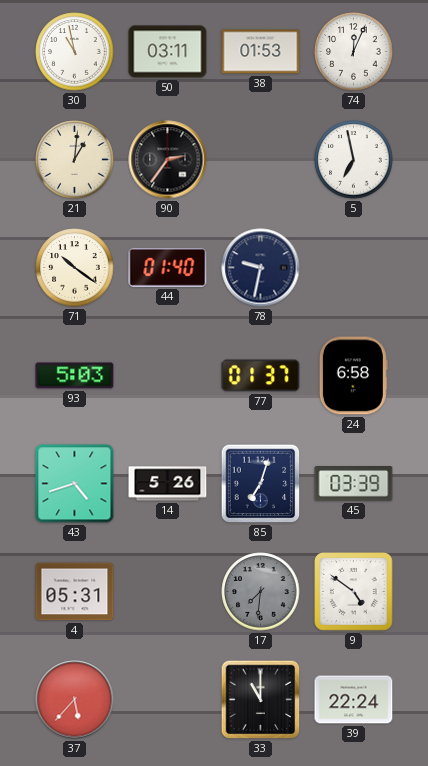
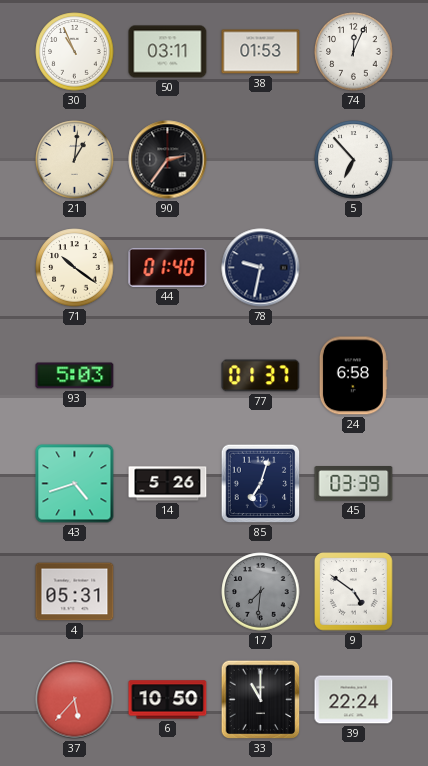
30: 10:58 -> 10:56 (75, 52)
5: 6:58 -> 6:53 (354, 160)
6: none -> 10:50 (168, 700)
